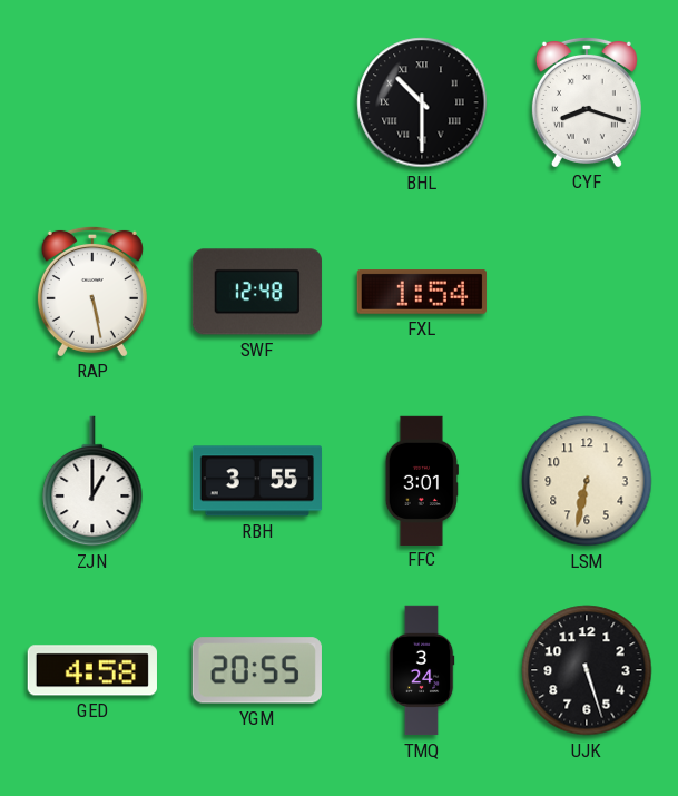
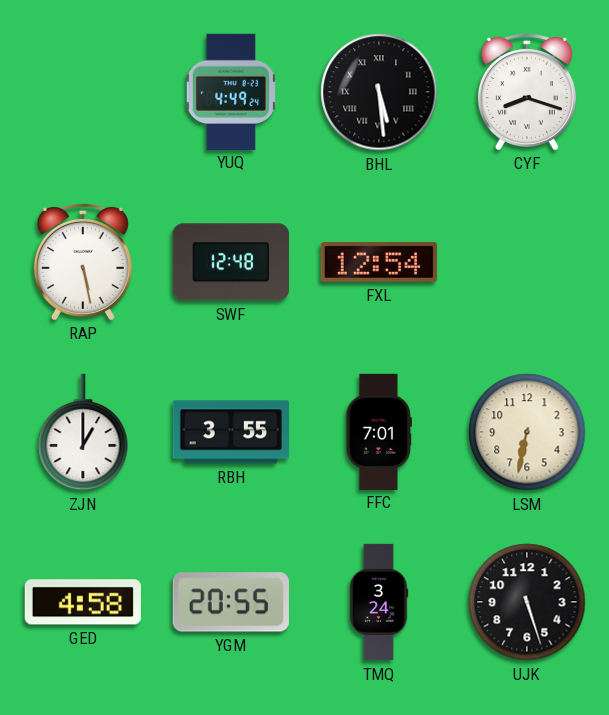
YUQ: none -> 4:49 (231, 91)
BHL: 10:30 -> 5:29 (379, 92)
FXL: 1:54 -> 12:54 (379, 263)
FFC: 3:01 -> 7:01 (379, 431)
